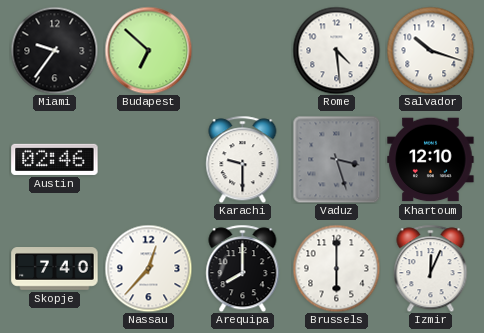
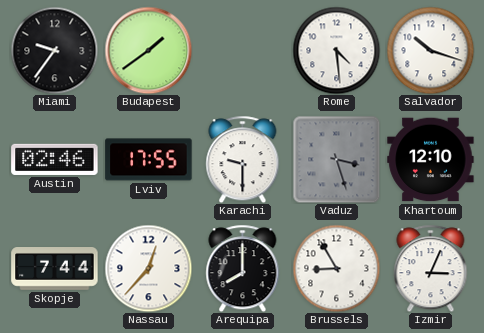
Budapest: 6:52 -> 1:39 (148, 50)
Lviv: none -> 17:55 (149, 160)
Skopje: 7:40 -> 7:44 (55, 269)
Brussels: 6:00 -> 8:55 (336, 268)
Izmir: 12:04 -> 3:04 (431, 268)
